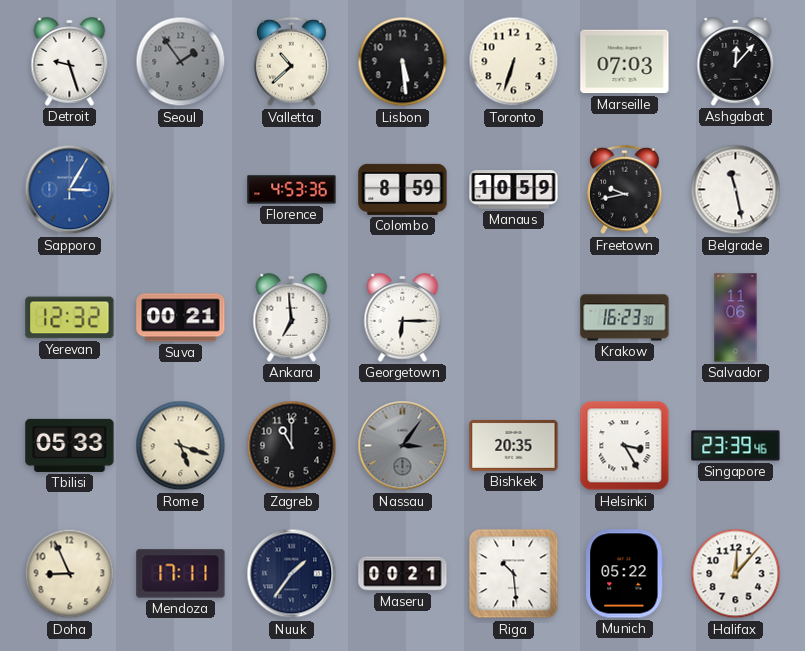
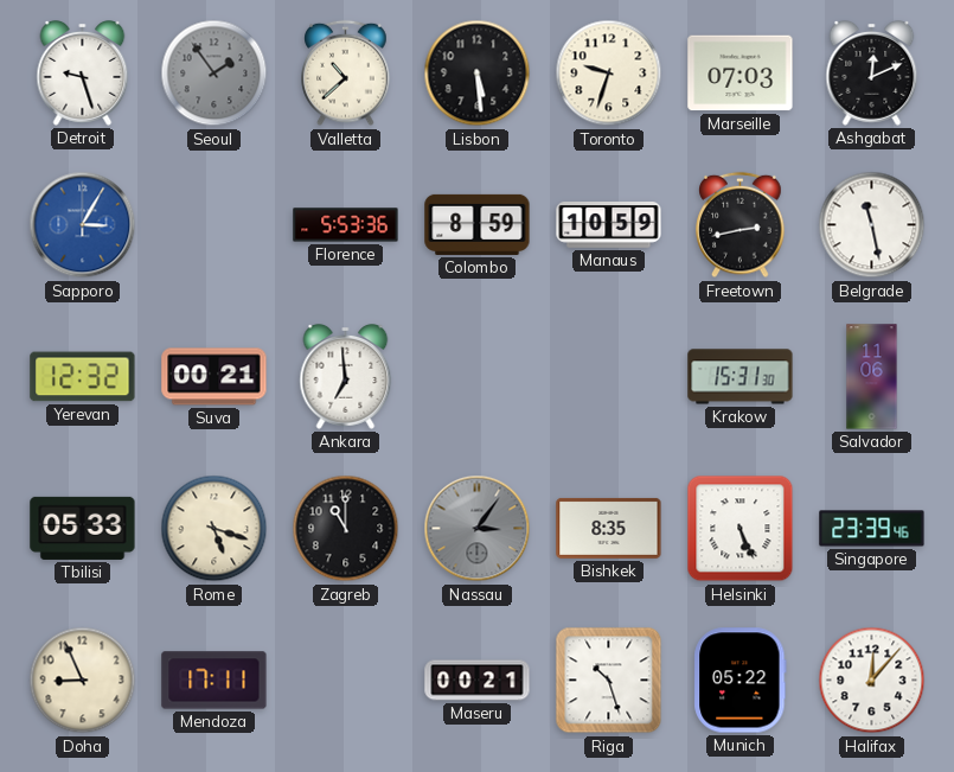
Toronto: 6:33 -> 9:33 (609, 74)
Ashgabat: 12:07 -> 12:11 (872, 74)
Florence: 4:53 -> 5:53 (346, 225)
Freetown: 9:43 -> 2:43 (741, 225)
Georgetown: 6:15 -> none (403, 318)
Krakow: 16:23 -> 15:31 (741, 377)
Bishkek: 20:35 -> 8:35 (609, 528)
Helsinki: 3:25 -> 5:26 (741, 529)
Nuuk: 1:36 -> none (292, 574)
Riga: 10:29 -> 10:27 (609, 681)
